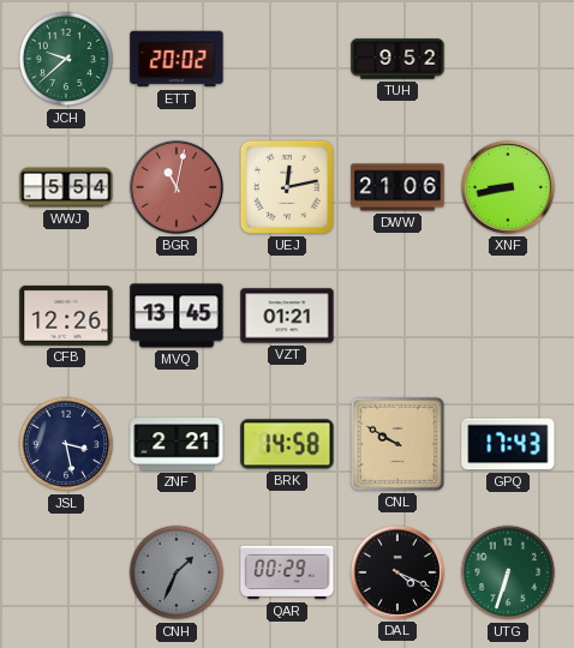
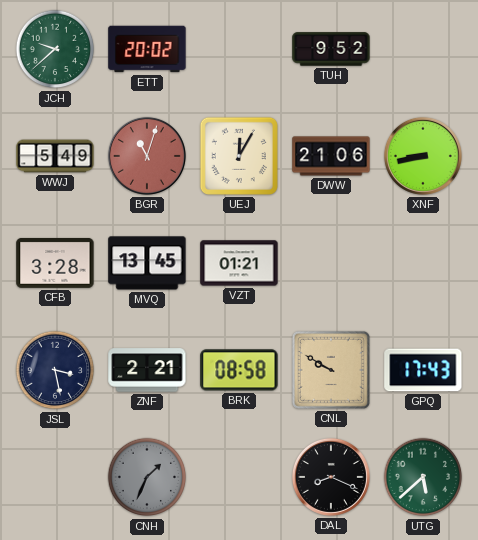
WWJ: 5:54 -> 5:49 (55, 156)
BGR: 11:02 -> 11:03 (147, 156)
UEJ: 12:13 -> 12:05 (239, 156)
CFB: 12:26 -> 3:28 (55, 263)
BRK: 14:58 -> 08:58 (239, 370)
QAR: 00:29 -> none (287, 572)
DAL: 4:19 -> 8:19 (331, 477)
UTG: 6:33 -> 5:38 (423, 477)
